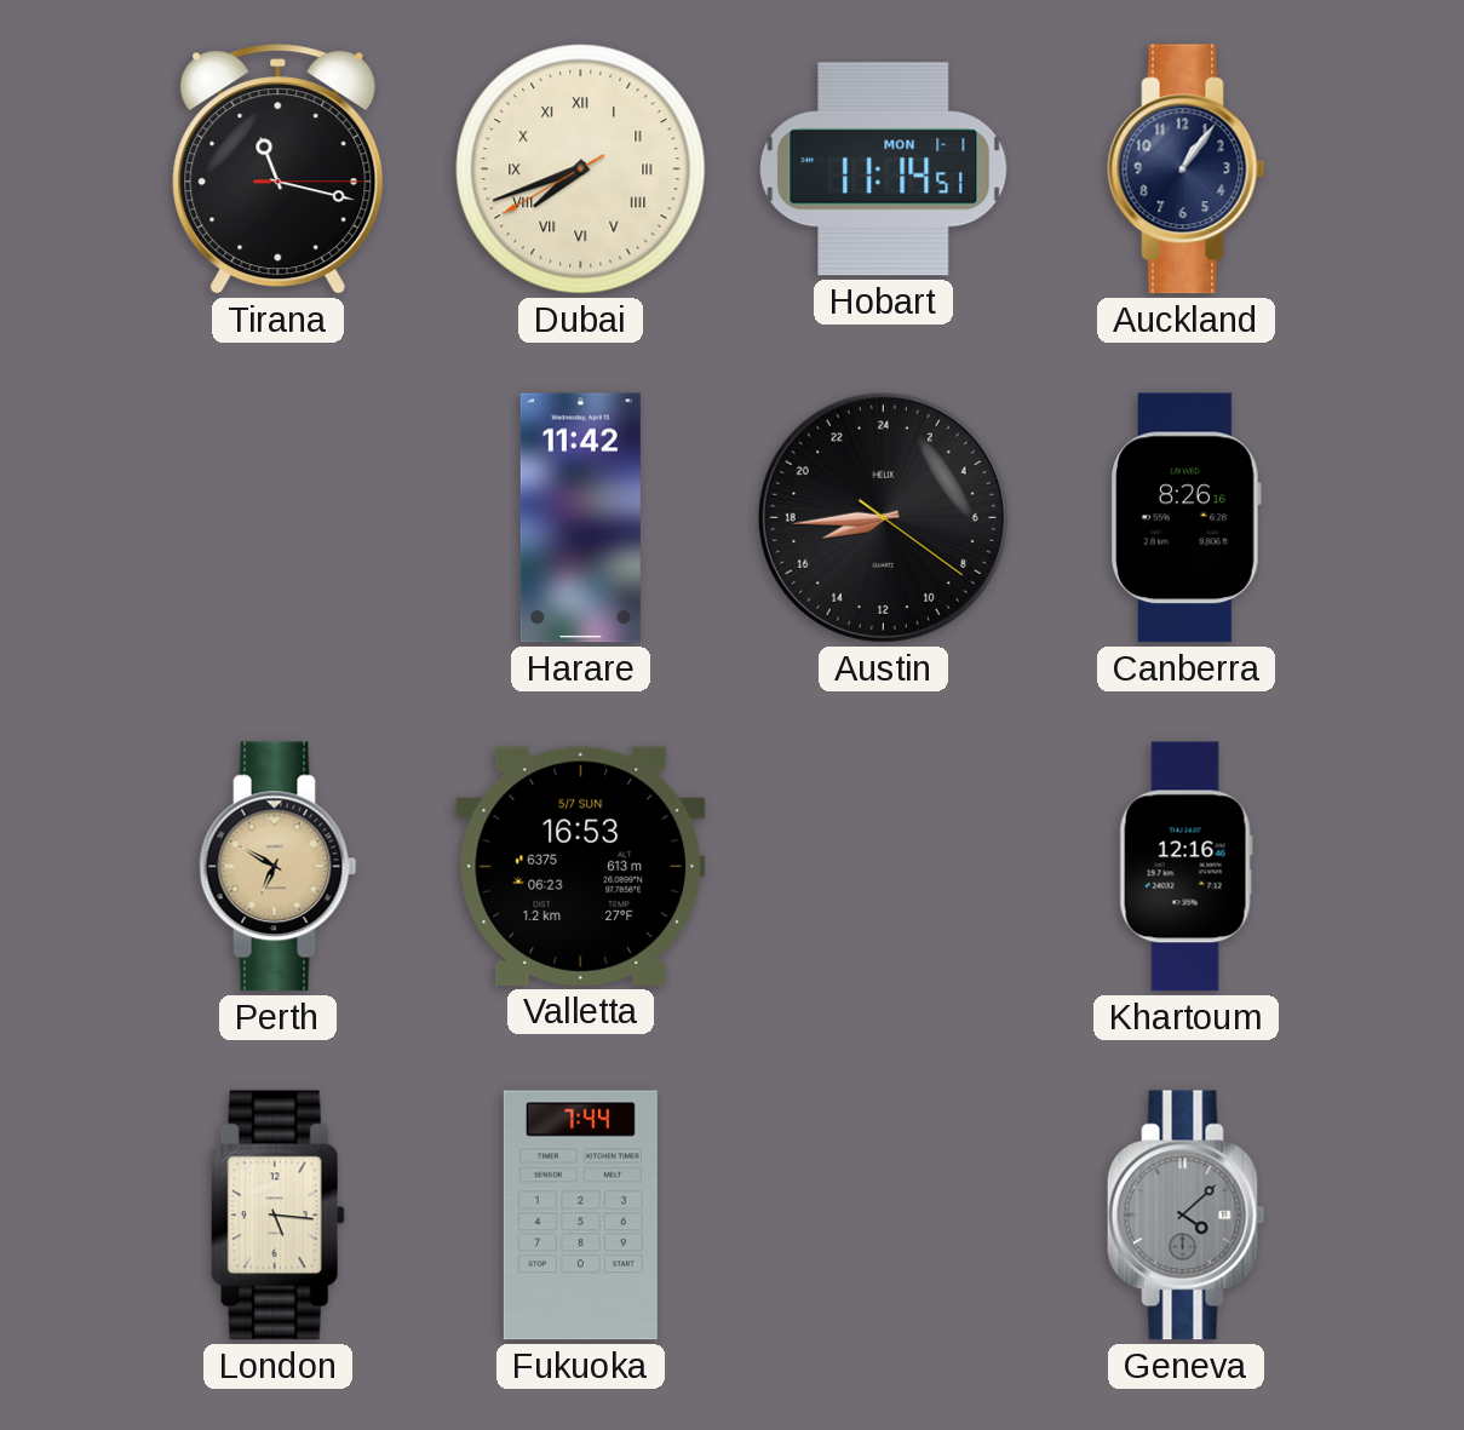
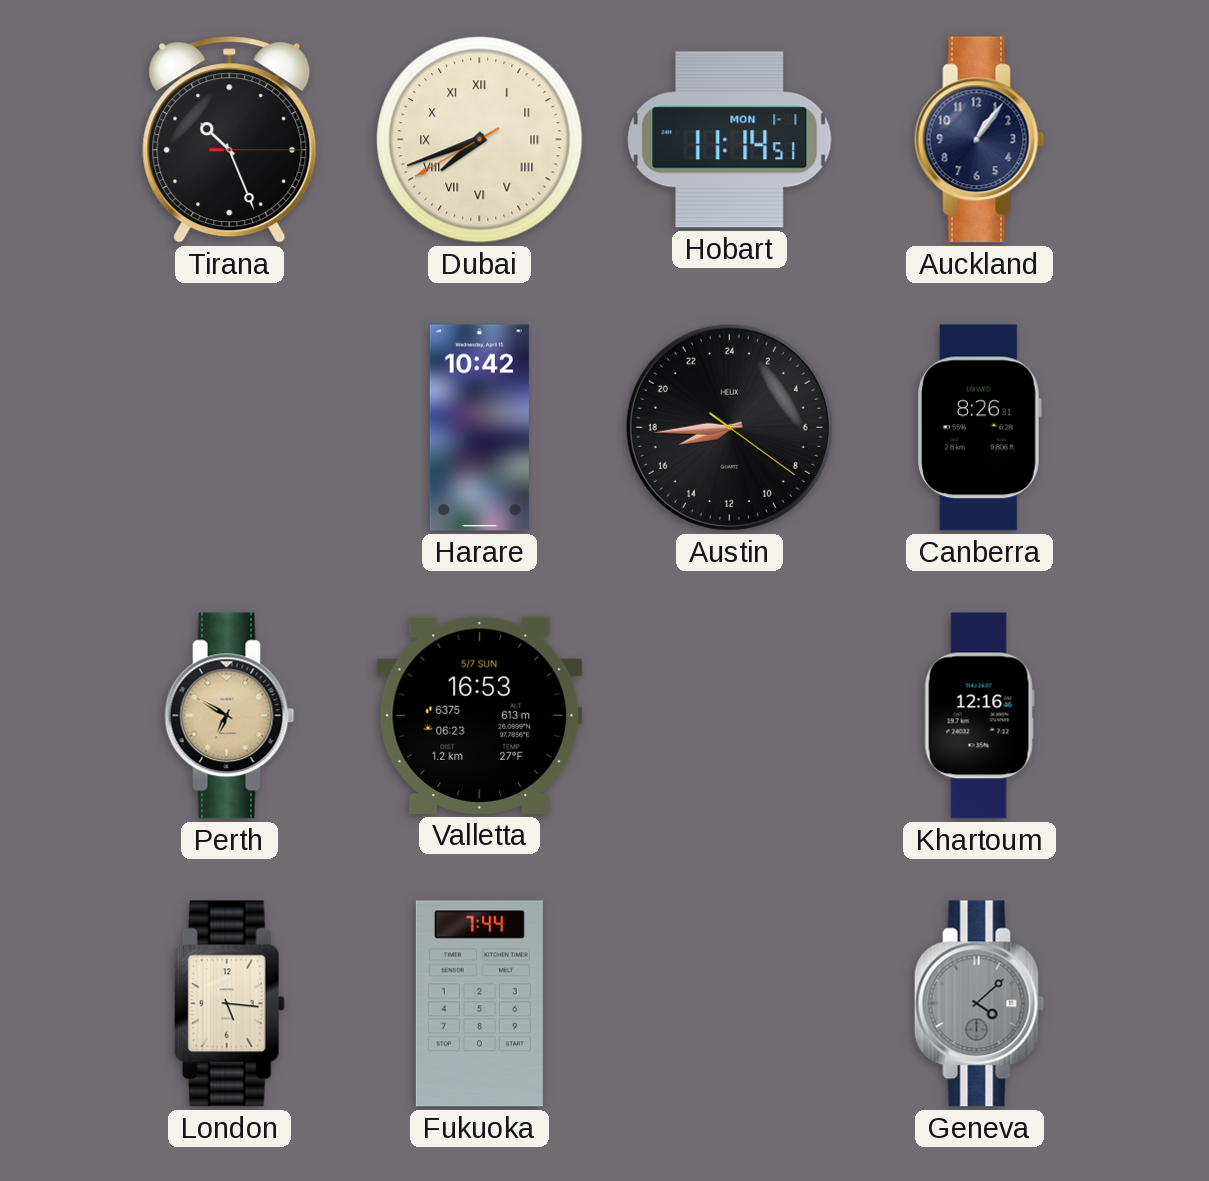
Tirana: 11:17 -> 10:26 (230, 140)
Harare: 11:42 -> 10:42 (479, 428)
Canberra: 8:26:16 -> 8:26:31 (979, 428)
